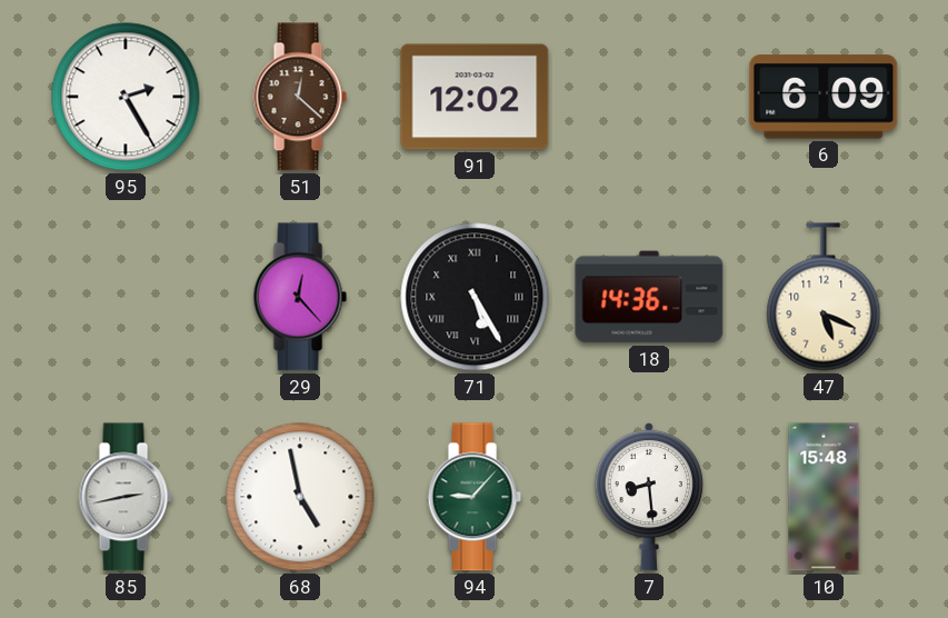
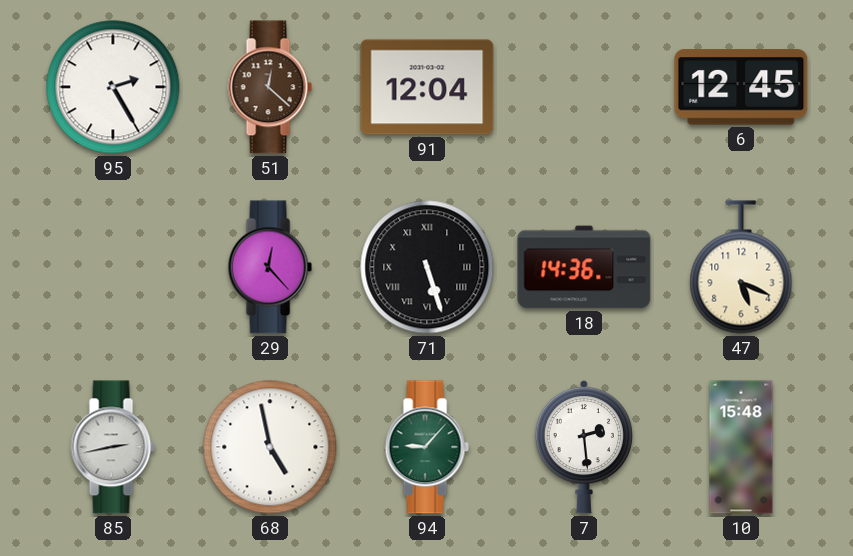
91: 12:02 -> 12:04 (427, 87)
6: 6:09 -> 12:45 (741, 87)
71: 5:25 -> 5:27 (427, 267)
7: 8:29 -> 2:29 (583, 447)
